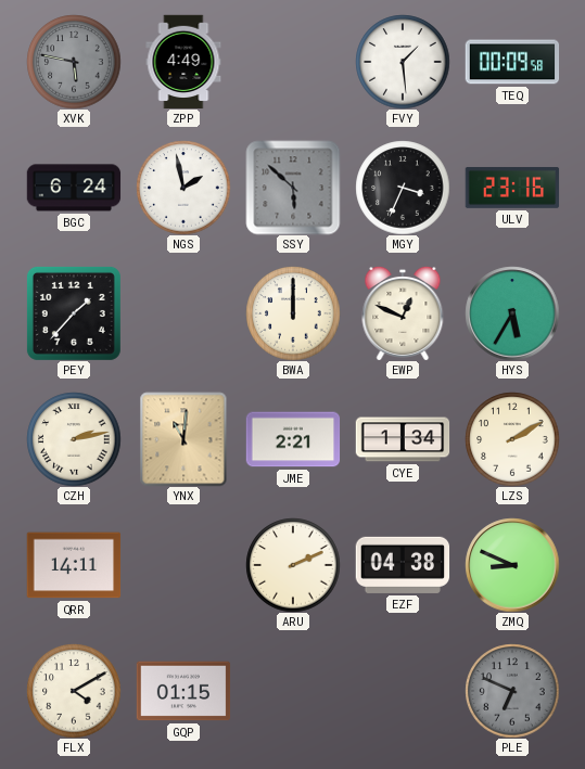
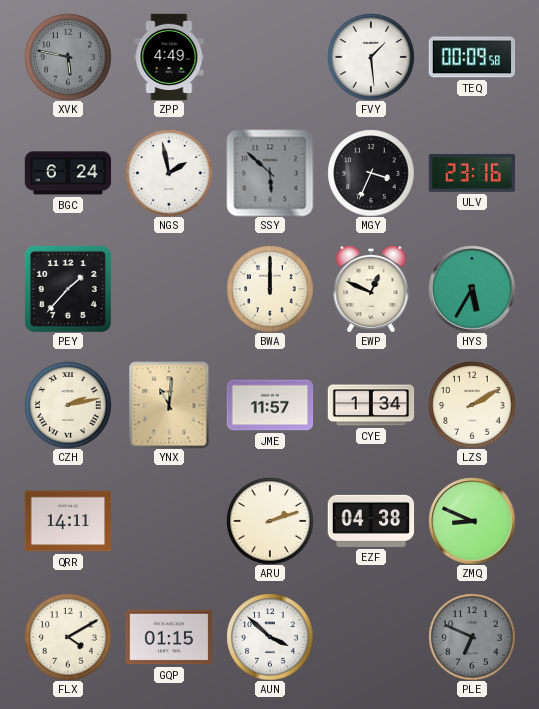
JME: 2:21 -> 11:57 (270, 405)
ARU: 2:11 -> 2:12 (270, 521)
AUN: none -> 3:52 (270, 637)
